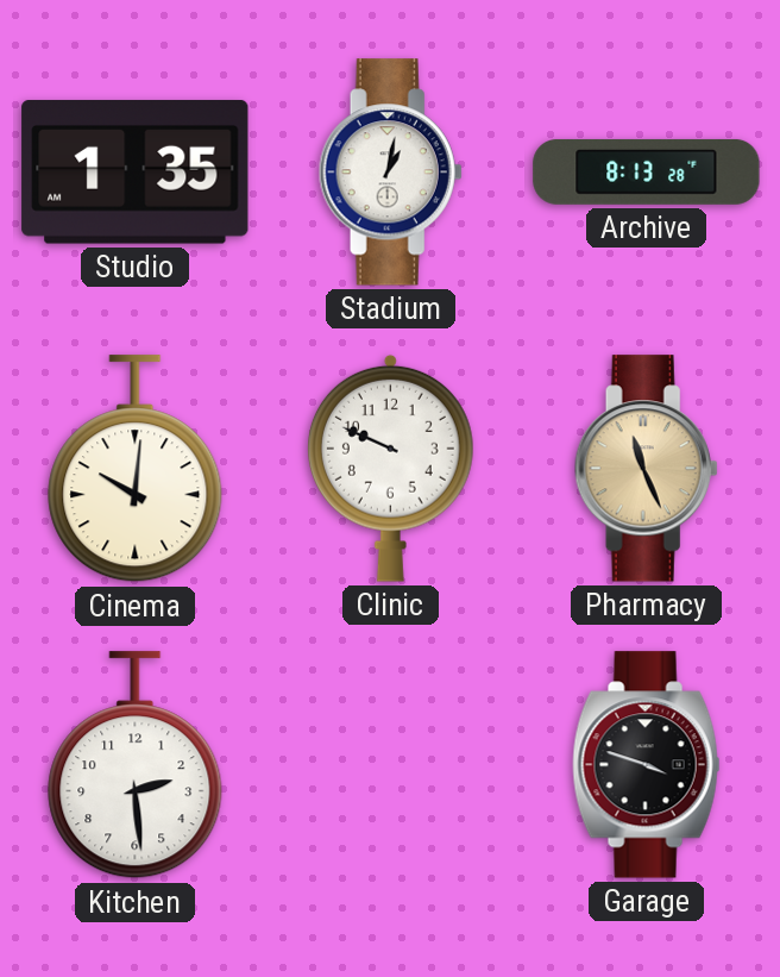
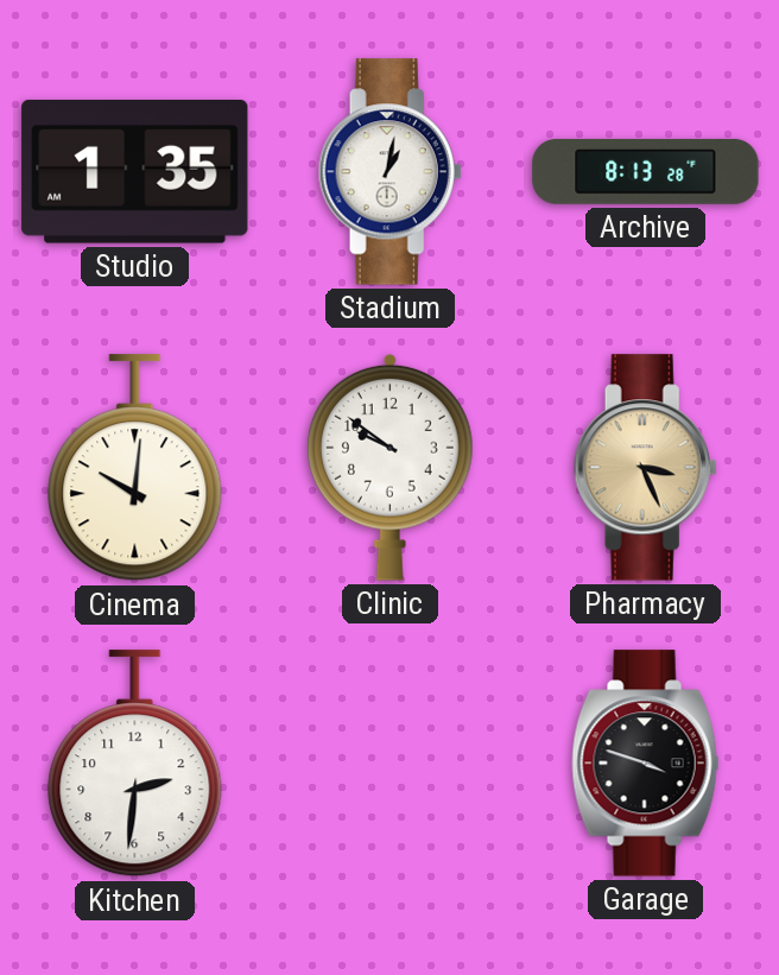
Clinic: 9:49 -> 9:51 (389, 467)
Pharmacy: 11:26 -> 3:26 (645, 468)
Kitchen: 2:29 -> 2:31 (135, 764)
